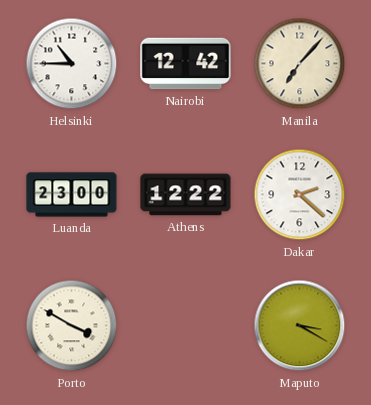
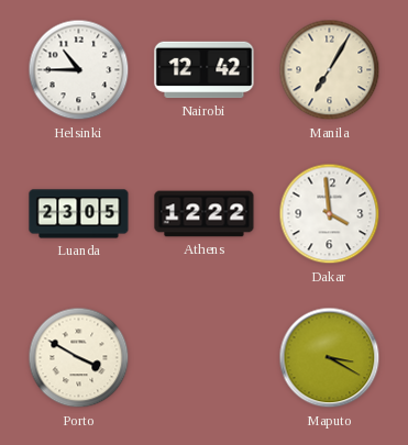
Manila: 7:07 -> 7:05 (330, 70)
Luanda: 23:00 -> 23:05 (79, 214)
Dakar: 2:22 -> 3:59 (330, 214)
